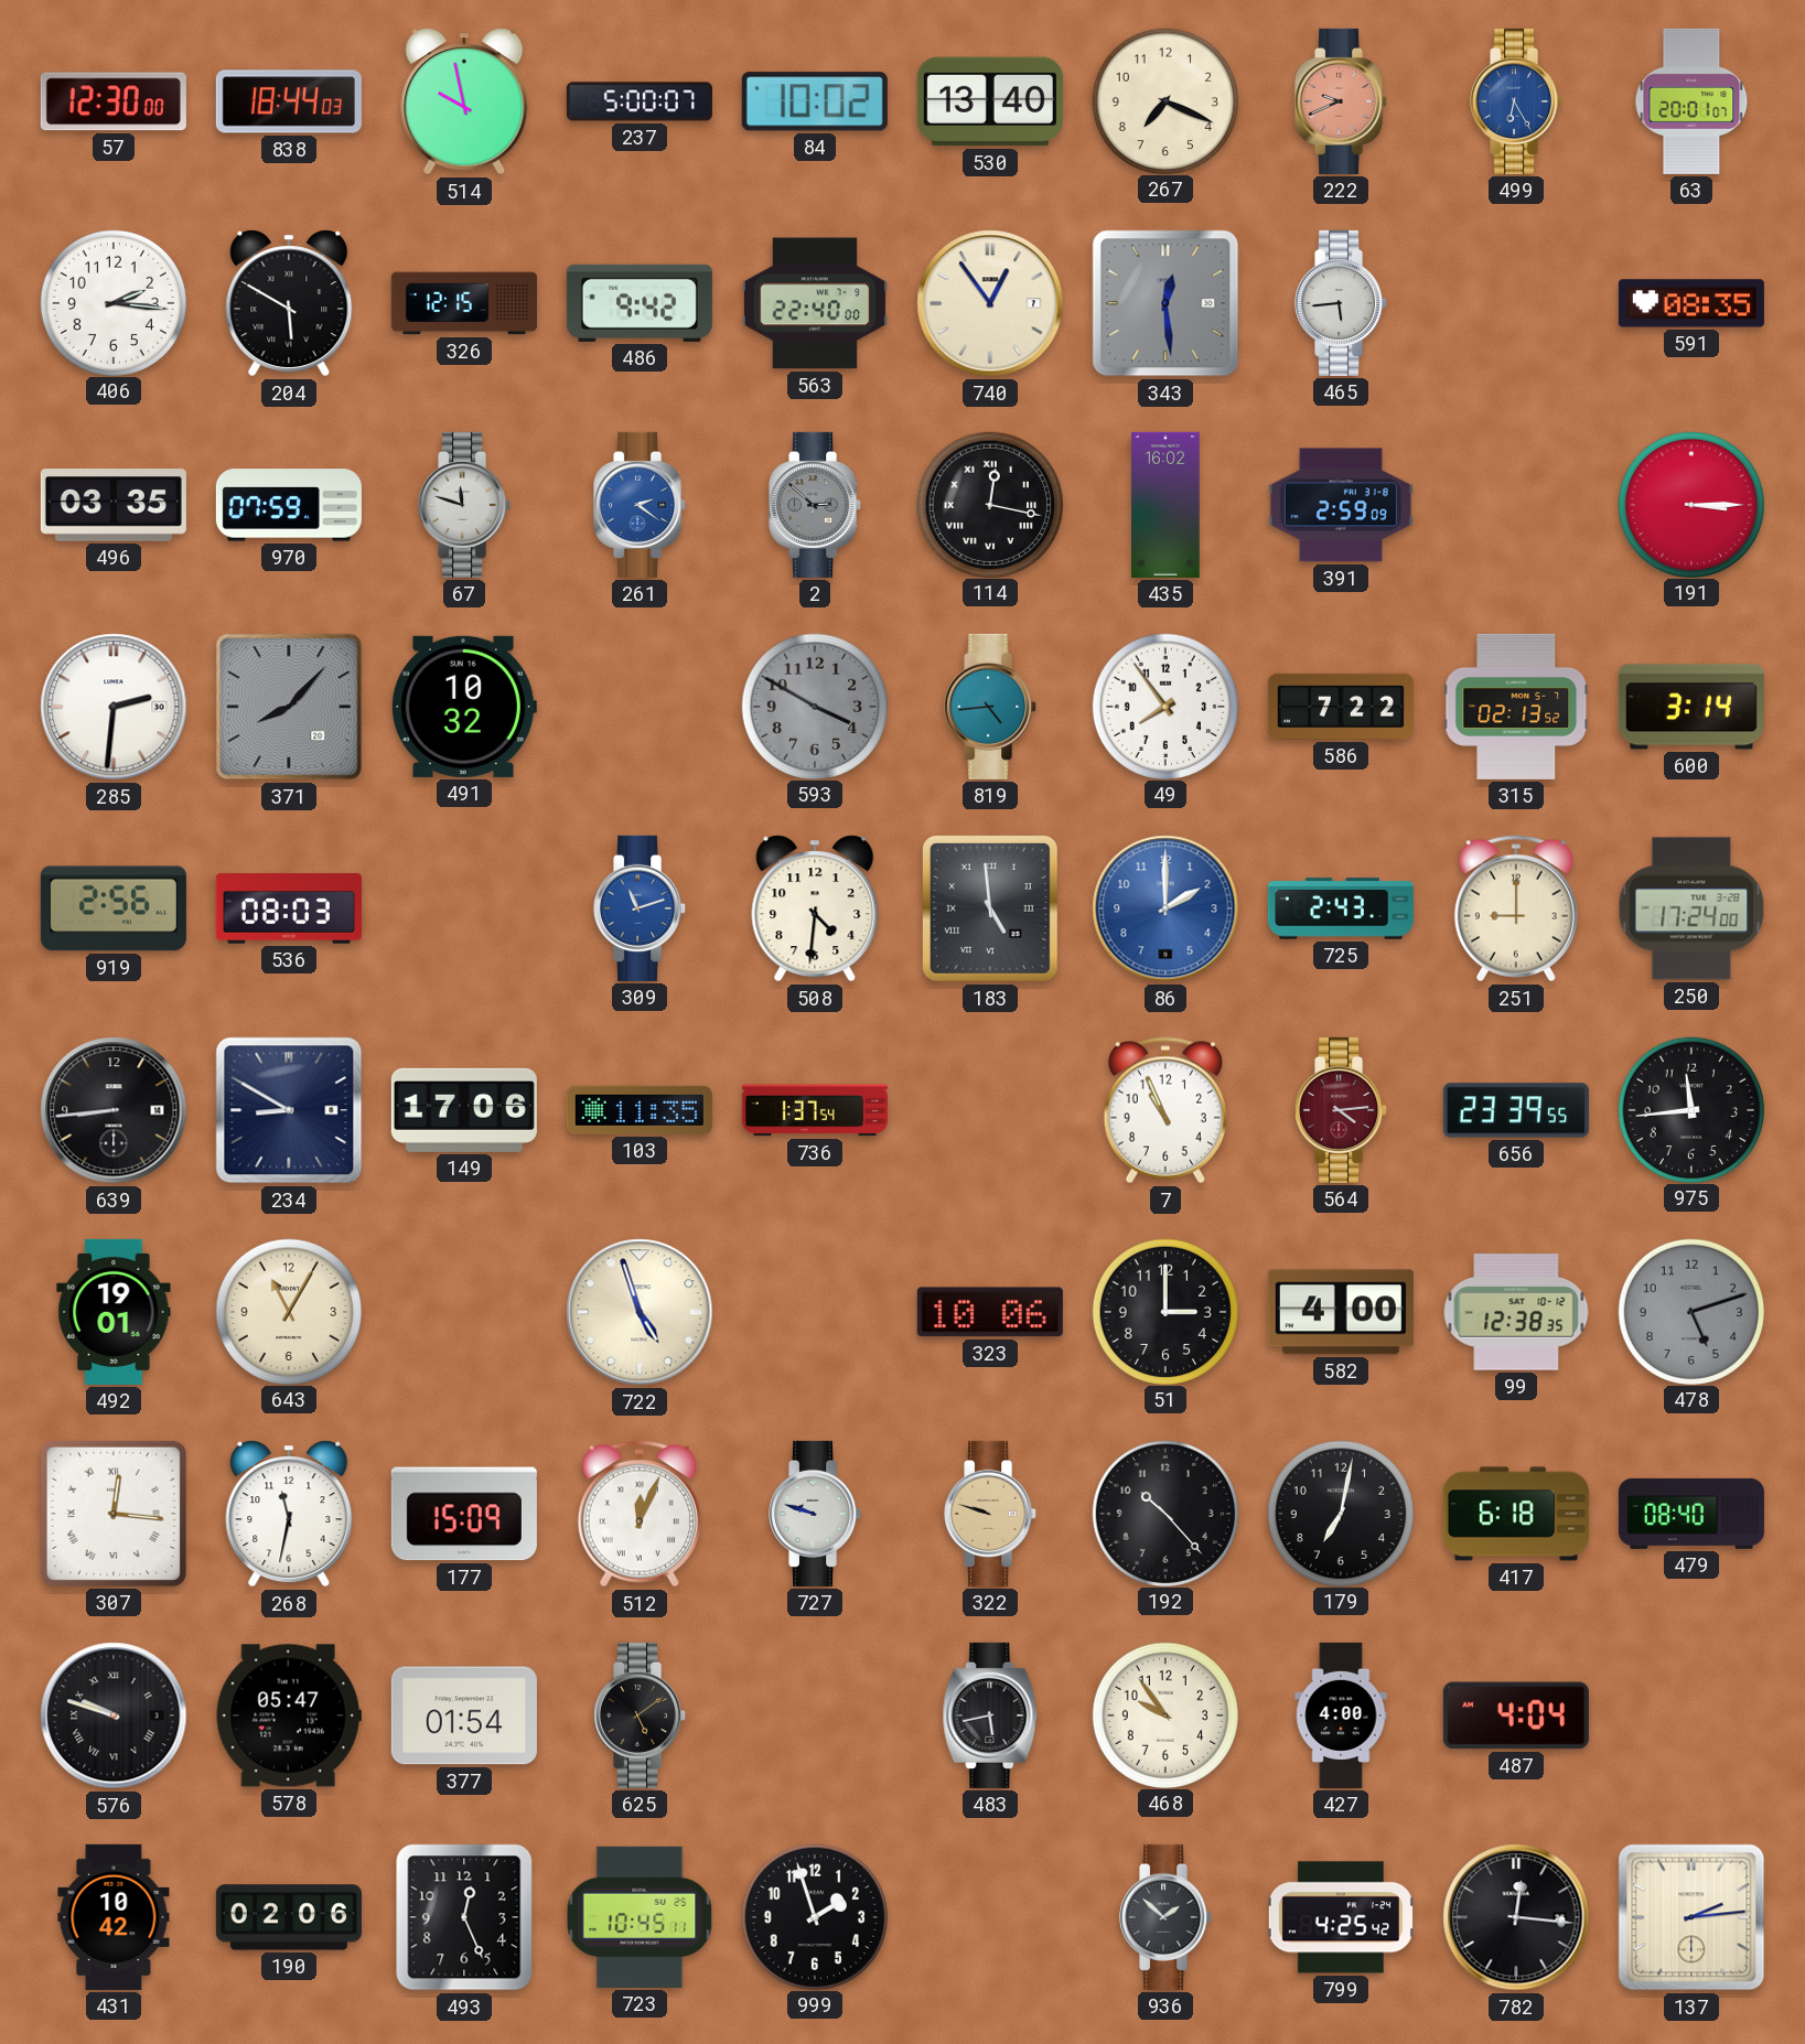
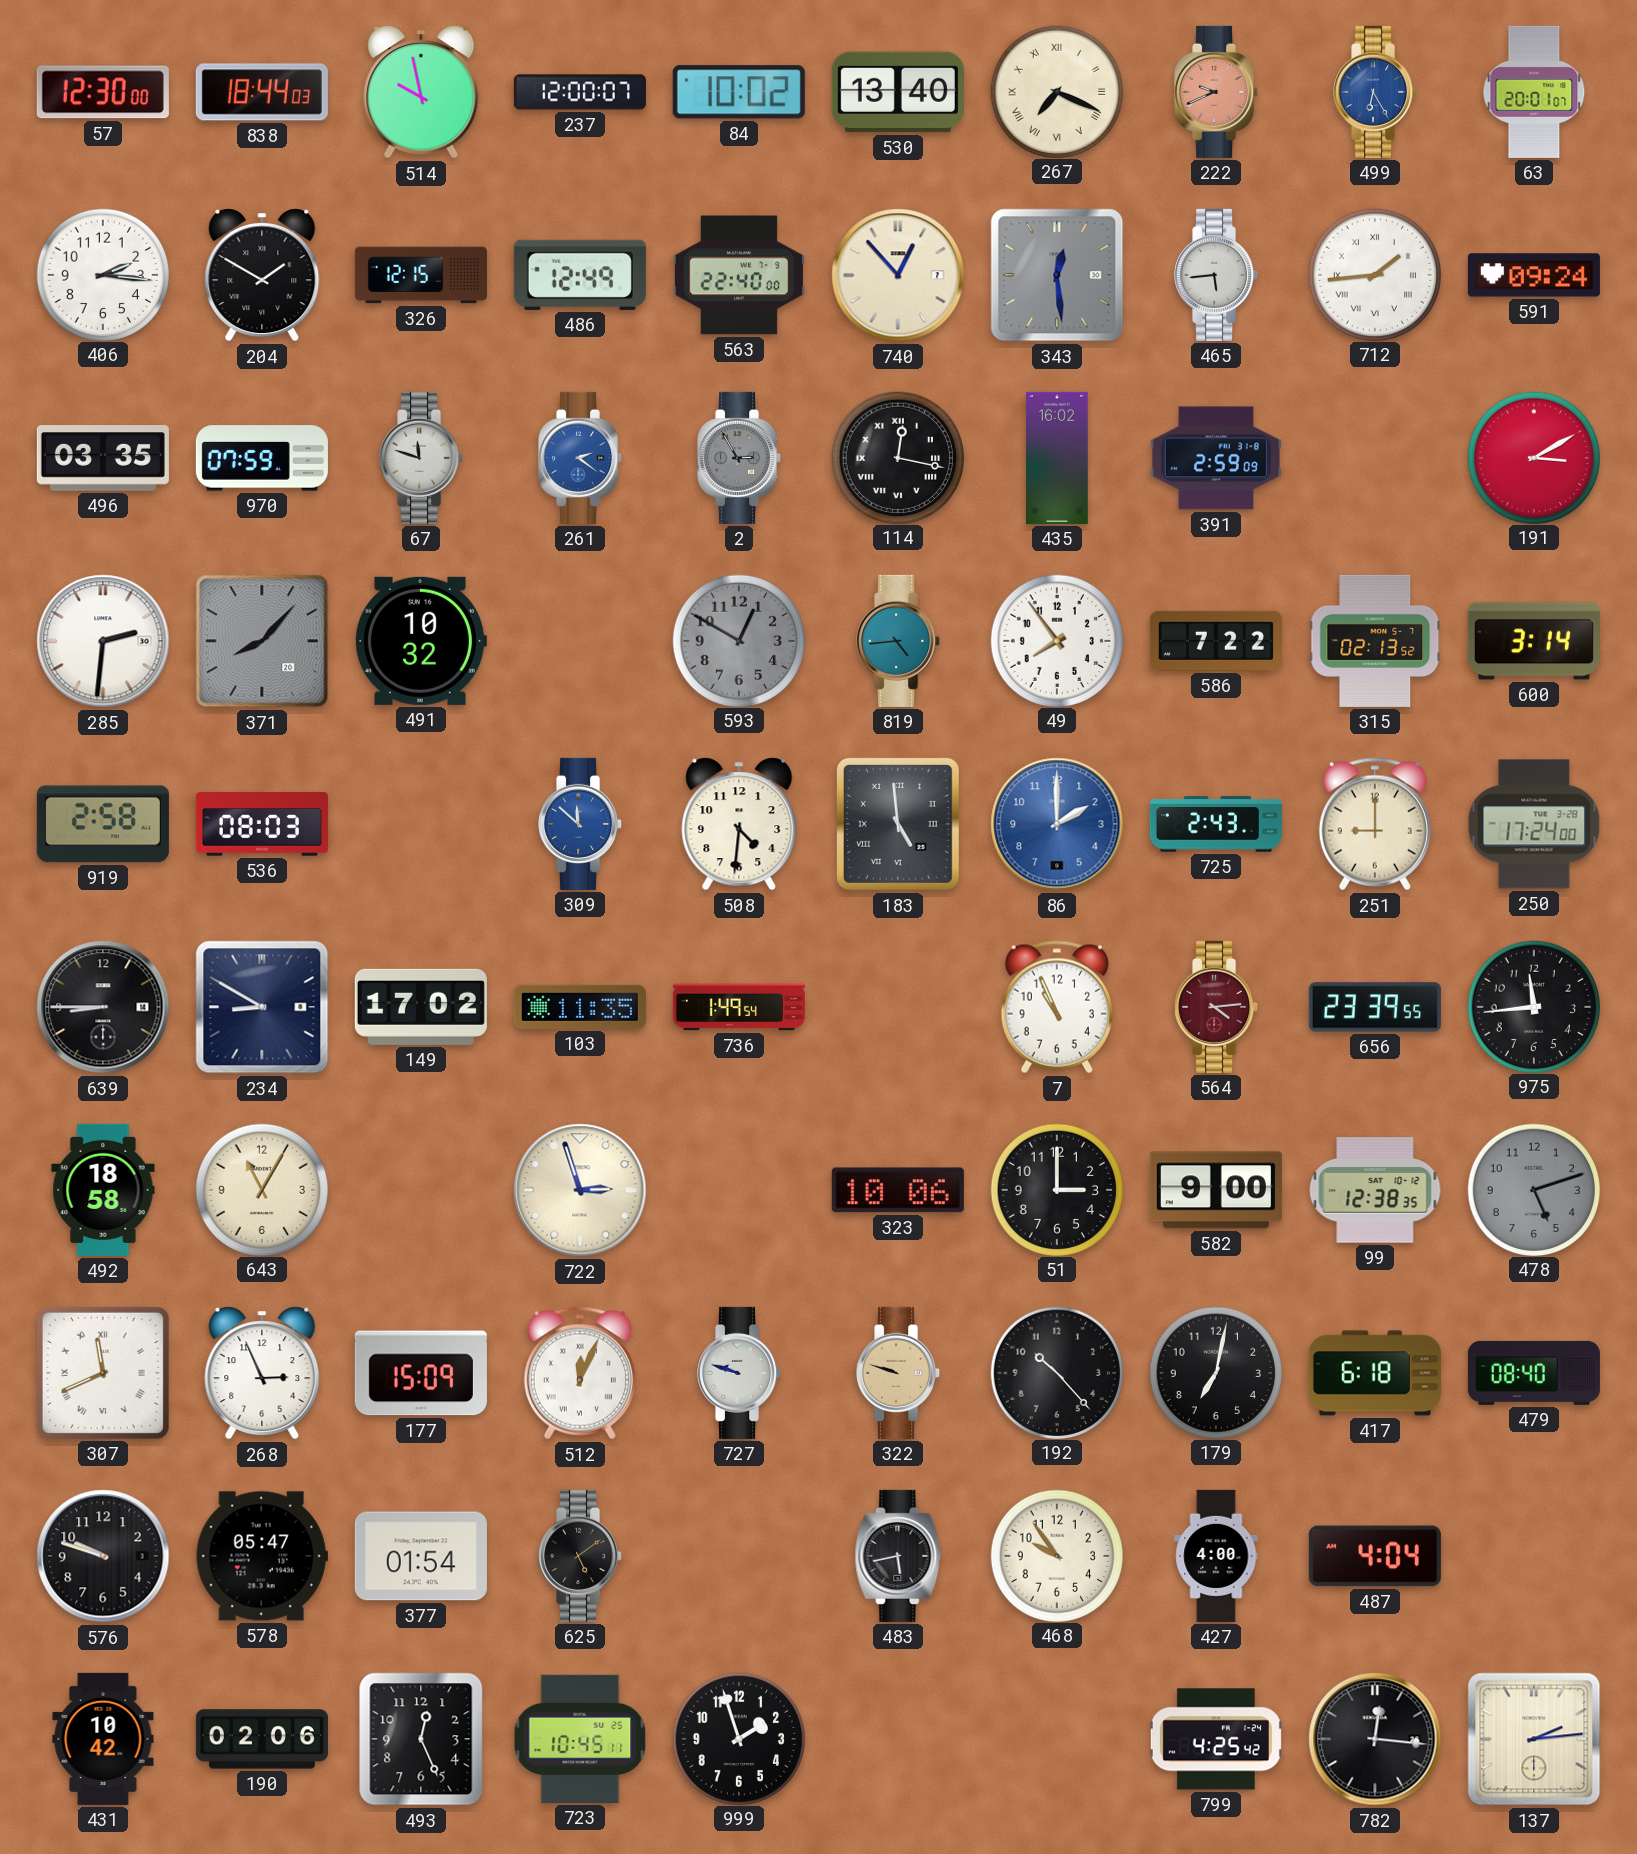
237: 5:00 -> 12:00 (580, 92)
267 numerals: Arabic -> Roman (1056, 91)
204: 5:50 -> 1:50 (262, 275)
486: 9:42 -> 12:49 (580, 275)
740: 12:54 -> 12:53 (898, 275)
712: none -> 1:44 (1374, 274)
591: 08:35 -> 09:24 (1534, 275)
2: 2:52 -> 2:55 (740, 458)
191: 3:15 -> 3:10 (1533, 457)
593: 3:50 -> 12:50 (738, 640)
919: 2:56 -> 2:58 (103, 824)
309: 11:12 -> 11:52 (581, 824)
639: 8:44 -> 8:45 (103, 1007)
149: 17:06 -> 17:02 (421, 1007)
736: 1:37 -> 1:49 (739, 1007)
492: 19:01 -> 18:58 (103, 1190)
722: 4:57 -> 2:57 (580, 1190)
582: 4:00 -> 9:00 (1216, 1190)
307: 12:16 -> 11:41 (103, 1373)
268: 11:32 -> 2:56 (262, 1373)
576 numerals: Roman -> Arabic (103, 1556)
936: 1:52 -> none (1167, 1917)
